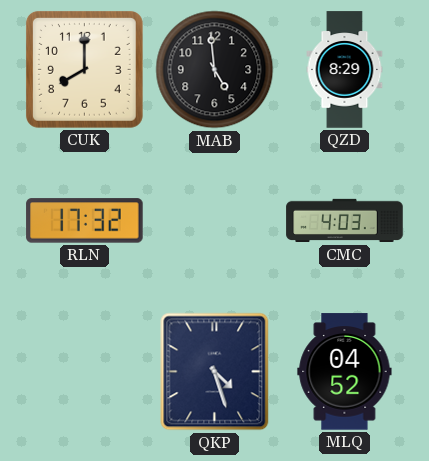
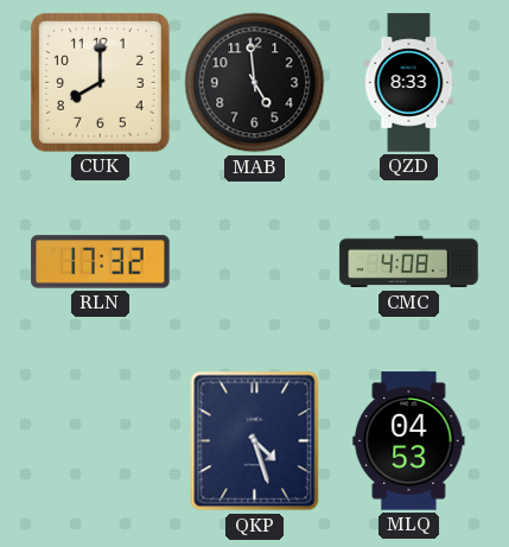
QZD: 8:29 -> 8:33 (409, 83)
CMC: 4:03 -> 4:08 (409, 262)
MLQ: 04:52 -> 04:53 (409, 441)
